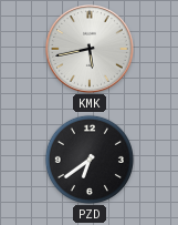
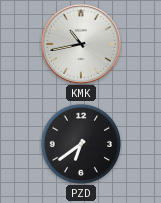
KMK: 5:43 -> 10:43 (81, 44)
